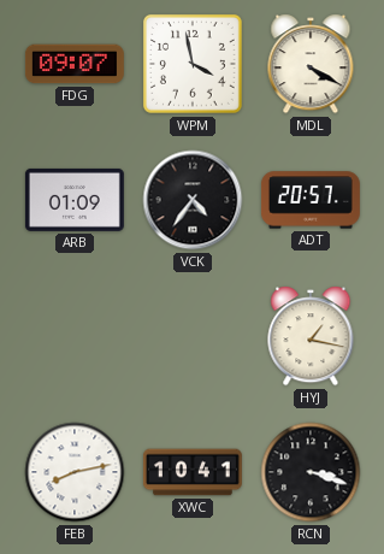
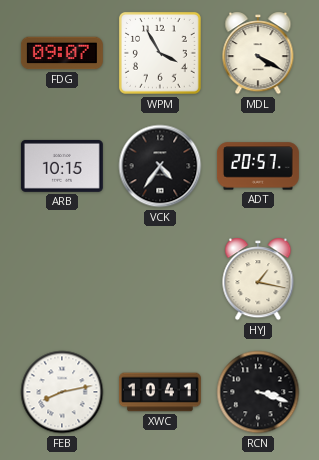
WPM: 3:58 -> 3:55 (160, 53)
ARB: 01:09 -> 10:15 (62, 166)
